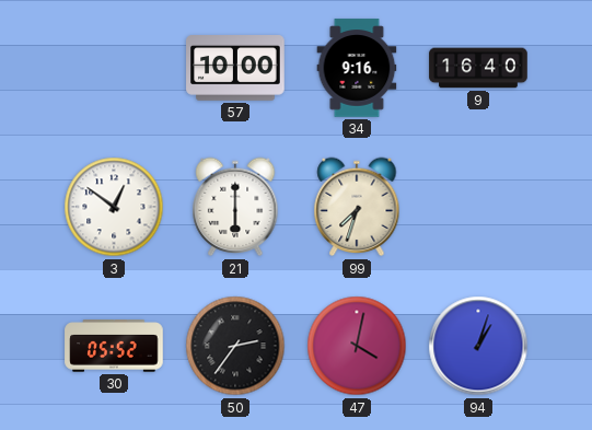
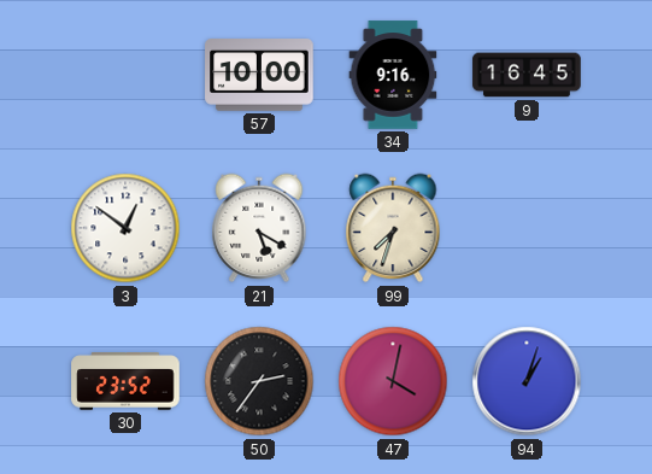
9: 16:40 -> 16:45 (527, 75)
21: 6:00 -> 5:20 (259, 228)
30: 05:52 -> 23:52 (125, 381)
